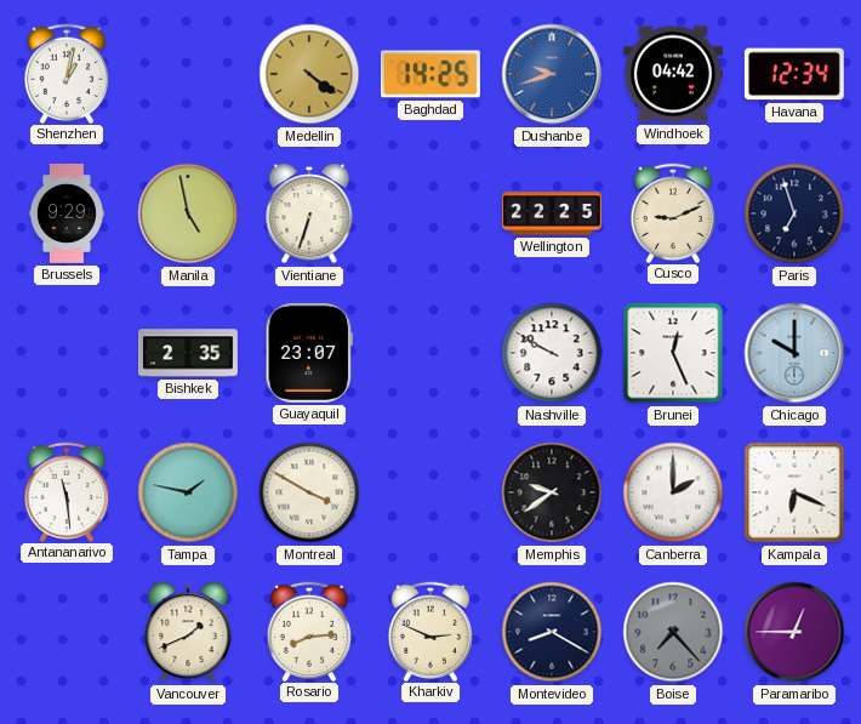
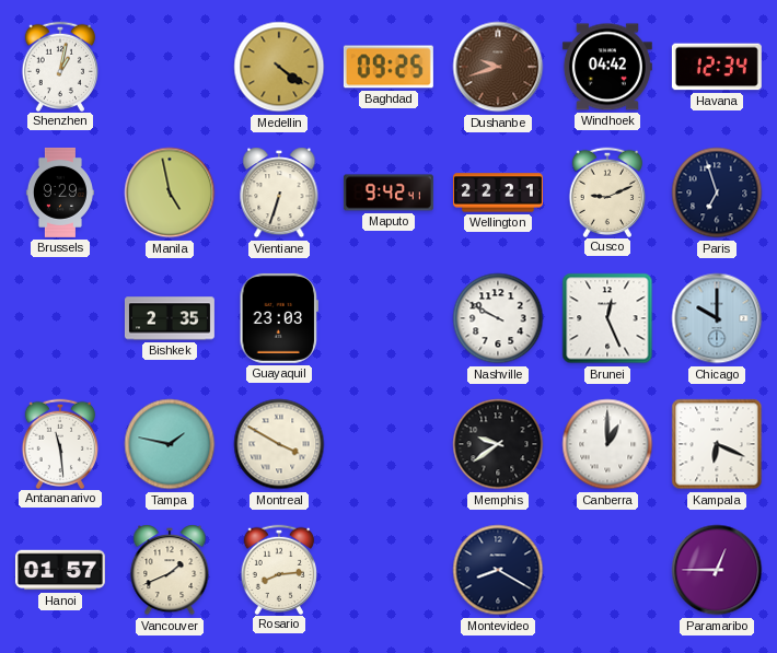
Baghdad: 14:25 -> 09:25 (389, 67)
Dushanbe dial: blue -> brown (498, 67)
Maputo: none -> 9:42 (389, 193)
Wellington: 22:25 -> 22:21 (498, 193)
Guayaquil: 23:07 -> 23:03 (278, 318)
Canberra: 2:00 -> 1:00 (607, 444)
Hanoi: none -> 01:57 (60, 570)
Kharkiv: 2:49 -> none (429, 631)
Boise: 7:23 -> none (673, 632)
